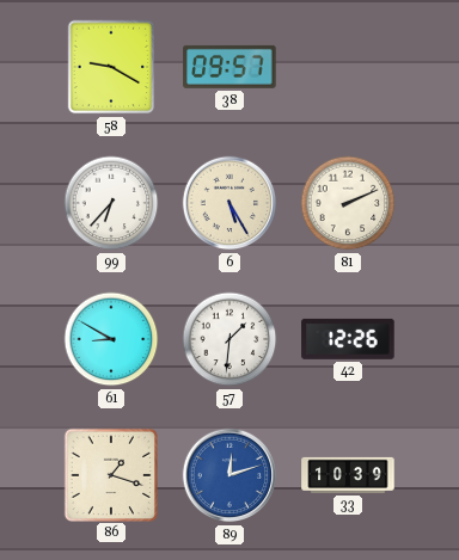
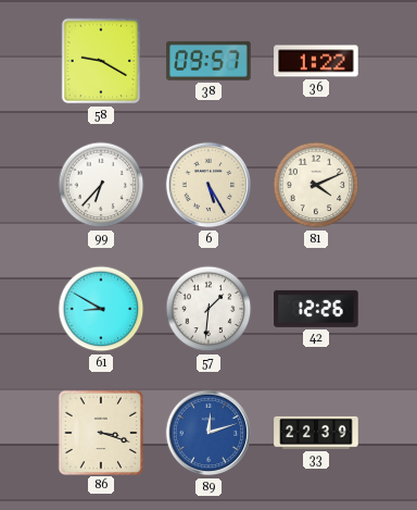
36: none -> 1:22 (316, 61)
81: 2:11 -> 4:11 (316, 185)
86: 1:18 -> 3:18 (100, 432)
33: 10:39 -> 22:39 (316, 433)
